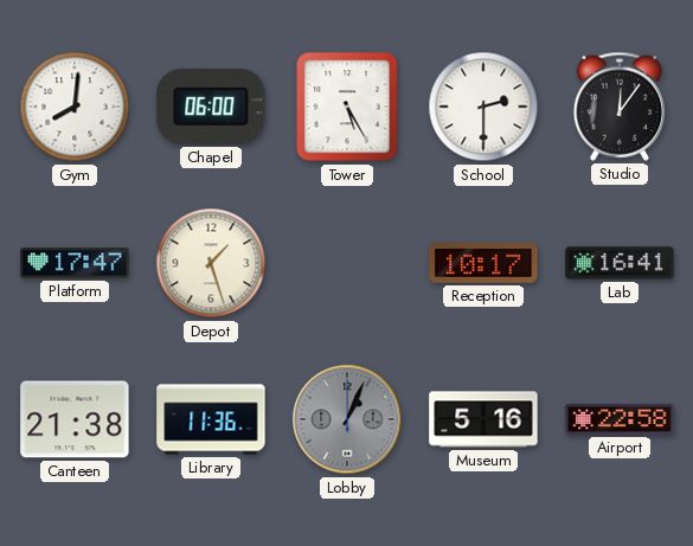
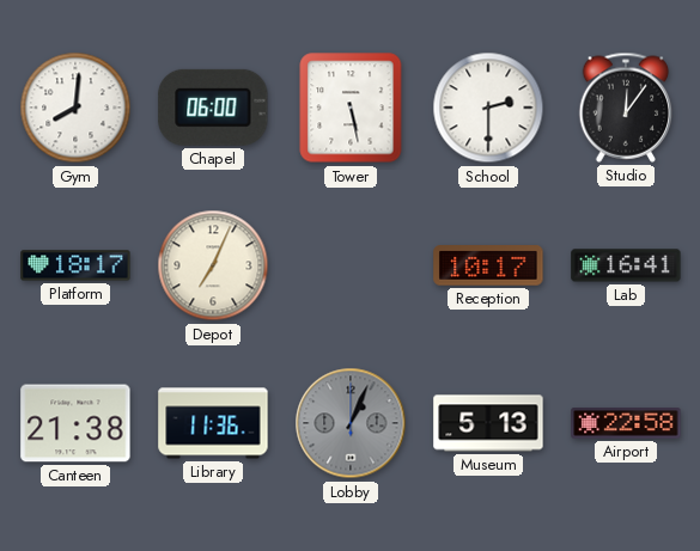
Tower: 5:25 -> 5:28 (351, 108)
Platform: 17:47 -> 18:17 (75, 265)
Depot: 1:27 -> 7:04 (213, 265)
Museum: 5:16 -> 5:13 (488, 423)
